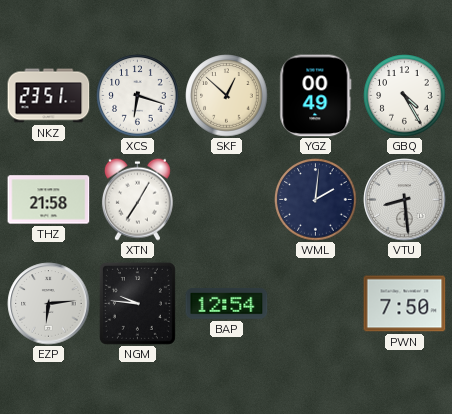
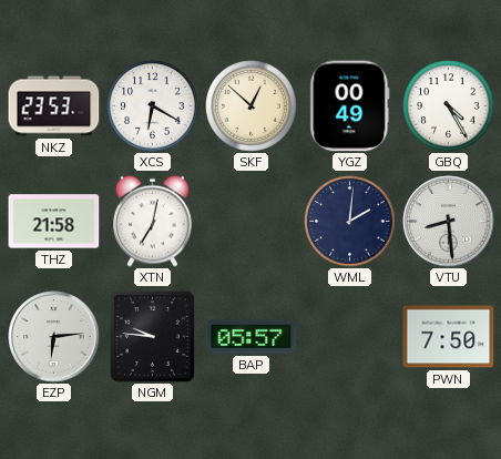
NKZ: 23:51 -> 23:53 (54, 106)
XCS: 6:18 -> 6:20 (153, 106)
XTN: 7:05 -> 7:02 (152, 221)
BAP: 12:54 -> 05:57 (252, 337)
